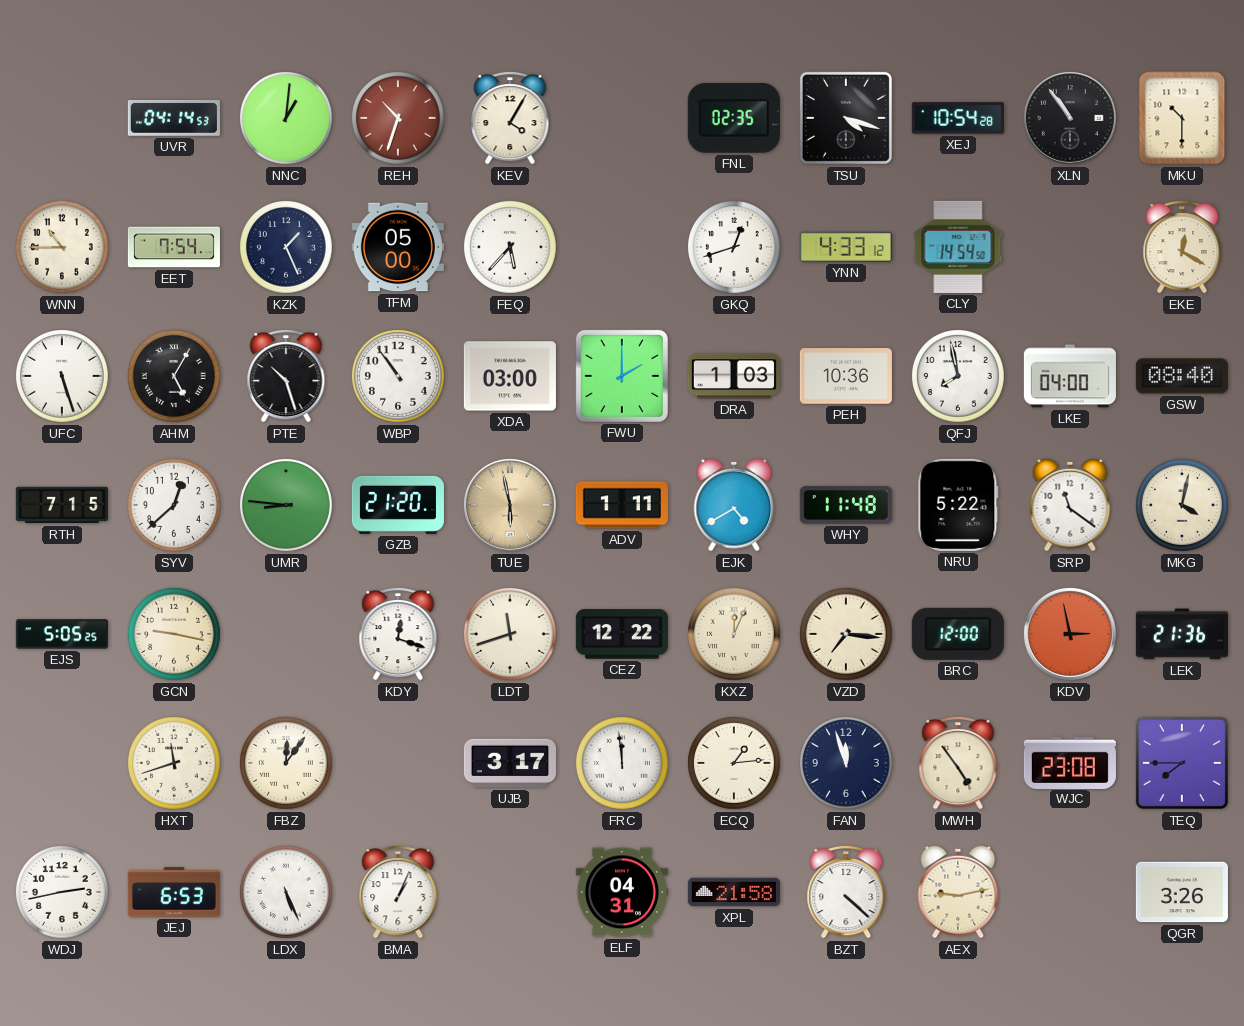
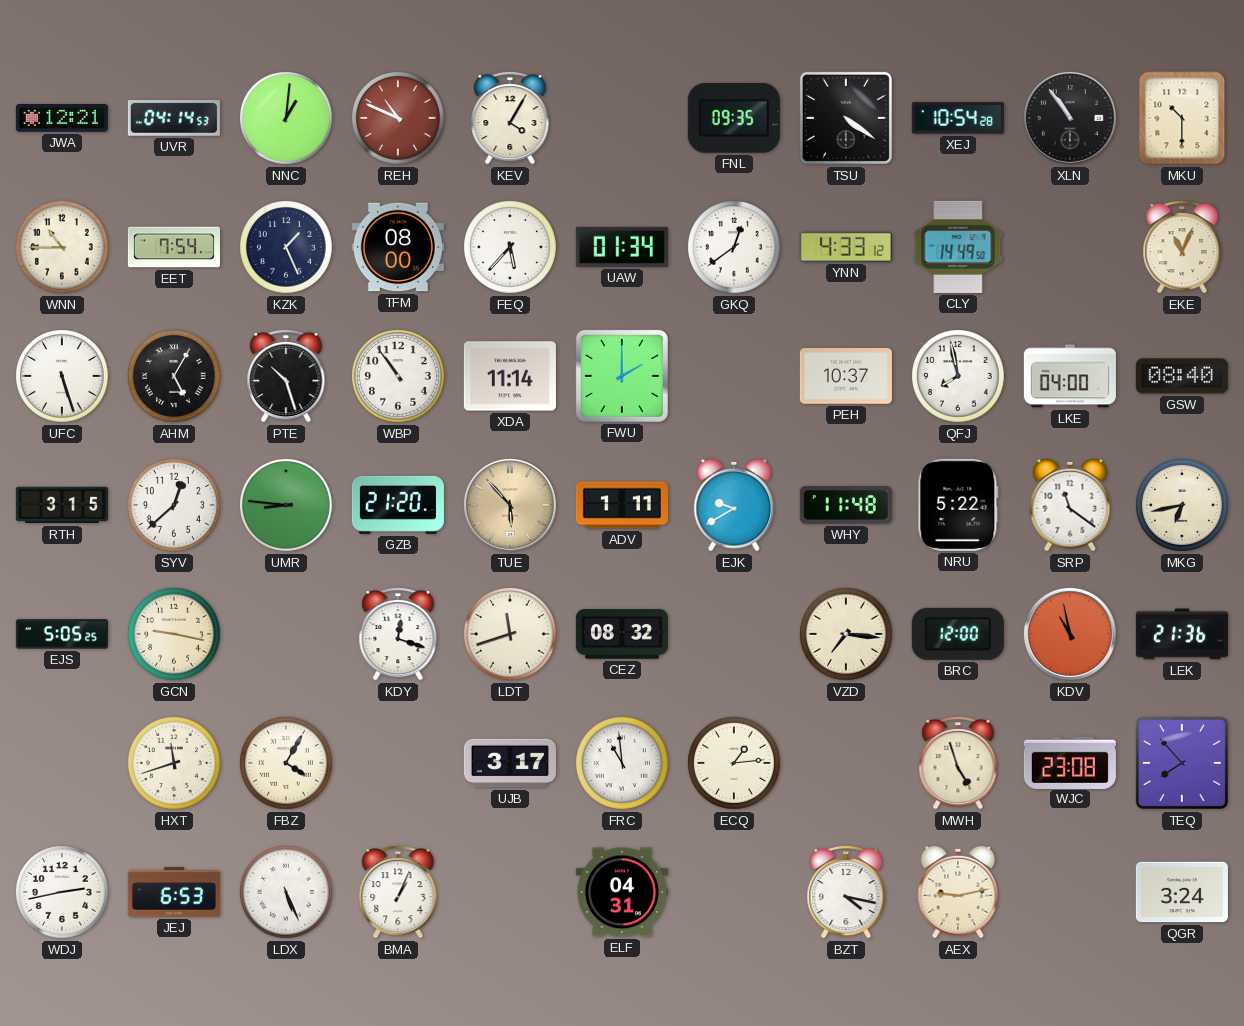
JWA: none -> 12:21 (62, 118)
REH: 10:33 -> 10:49 (399, 119)
FNL: 02:35 -> 09:35 (734, 118)
TSU: 4:18 -> 4:21 (846, 118)
TFM: 05:00 -> 08:00 (398, 247)
UAW: none -> 01:34 (622, 247)
GKQ: 12:42 -> 12:39 (735, 248)
CLY: 14:54 -> 14:49 (958, 247)
EKE: 12:20 -> 11:04 (1182, 247)
XDA: 03:00 -> 11:14 (510, 376)
DRA: 1:03 -> none (734, 376)
PEH: 10:36 -> 10:37 (846, 376)
RTH: 7:15 -> 3:15 (62, 505)
TUE: 5:58 -> 5:53 (510, 505)
EJK: 4:40 -> 9:40 (734, 505)
MKG: 4:02 -> 6:43 (1183, 506)
CEZ: 12:22 -> 08:32 (622, 634)
KXZ: 12:04 -> none (735, 635)
KDV: 2:58 -> 10:58 (1070, 634)
FBZ: 12:06 -> 4:05 (287, 764)
FRC: 11:59 -> 10:59 (623, 764)
FAN: 11:57 -> none (847, 764)
MWH: 4:54 -> 4:57 (958, 763)
TEQ: 7:45 -> 7:53 (1182, 763)
XPL: 21:58 -> none (734, 892)
BZT: 4:22 -> 4:17 (846, 892)
QGR: 3:26 -> 3:24 (1182, 892)
